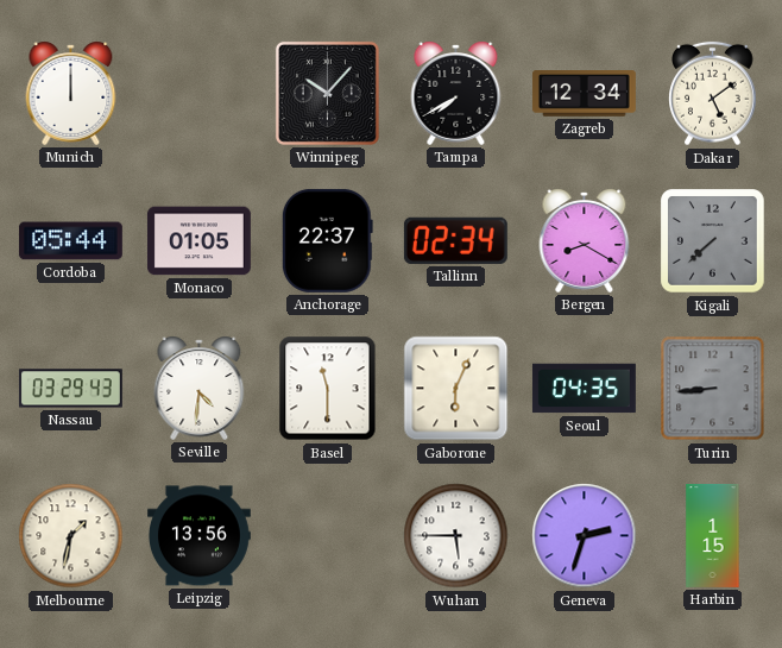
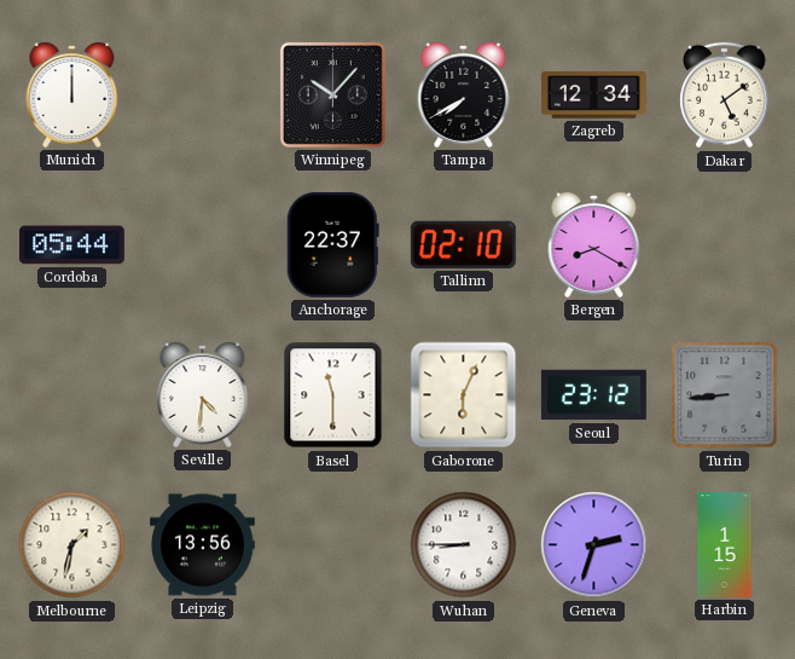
Monaco: 01:05 -> none (198, 241)
Tallinn: 02:34 -> 02:10 (463, 244)
Kigali: 7:38 -> none (713, 241)
Nassau: 03:29 -> none (70, 389)
Seoul: 04:35 -> 23:12 (593, 395)
Wuhan: 5:45 -> 8:45 (464, 545)
